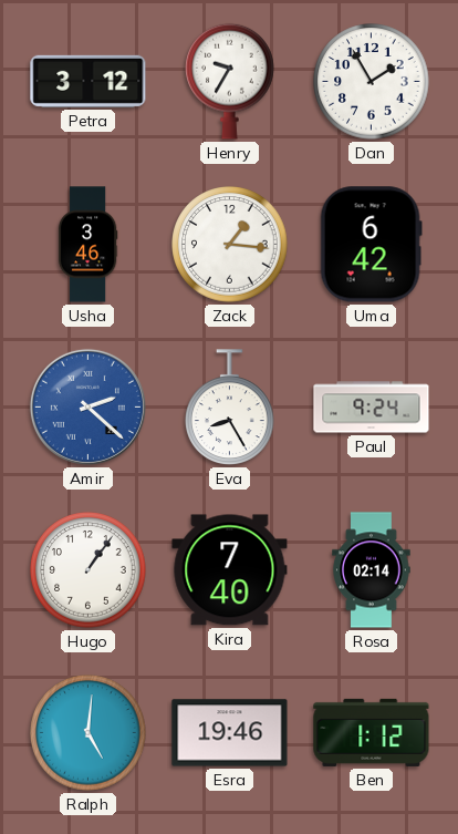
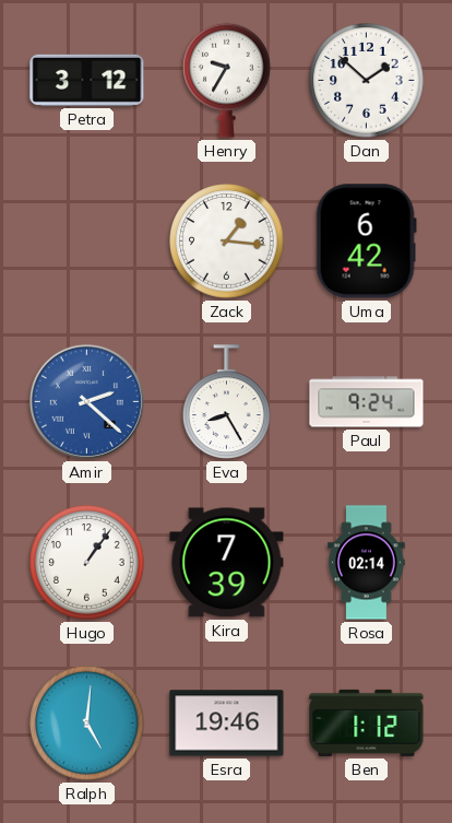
Dan: 1:55 -> 1:52 (367, 81)
Usha: 3:46 -> none (87, 245)
Kira: 7:40 -> 7:39 (227, 563)
